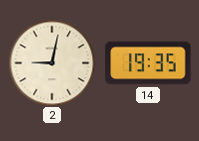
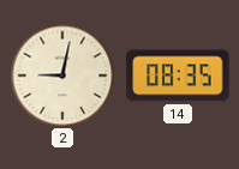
14: 19:35 -> 08:35 (178, 76)
